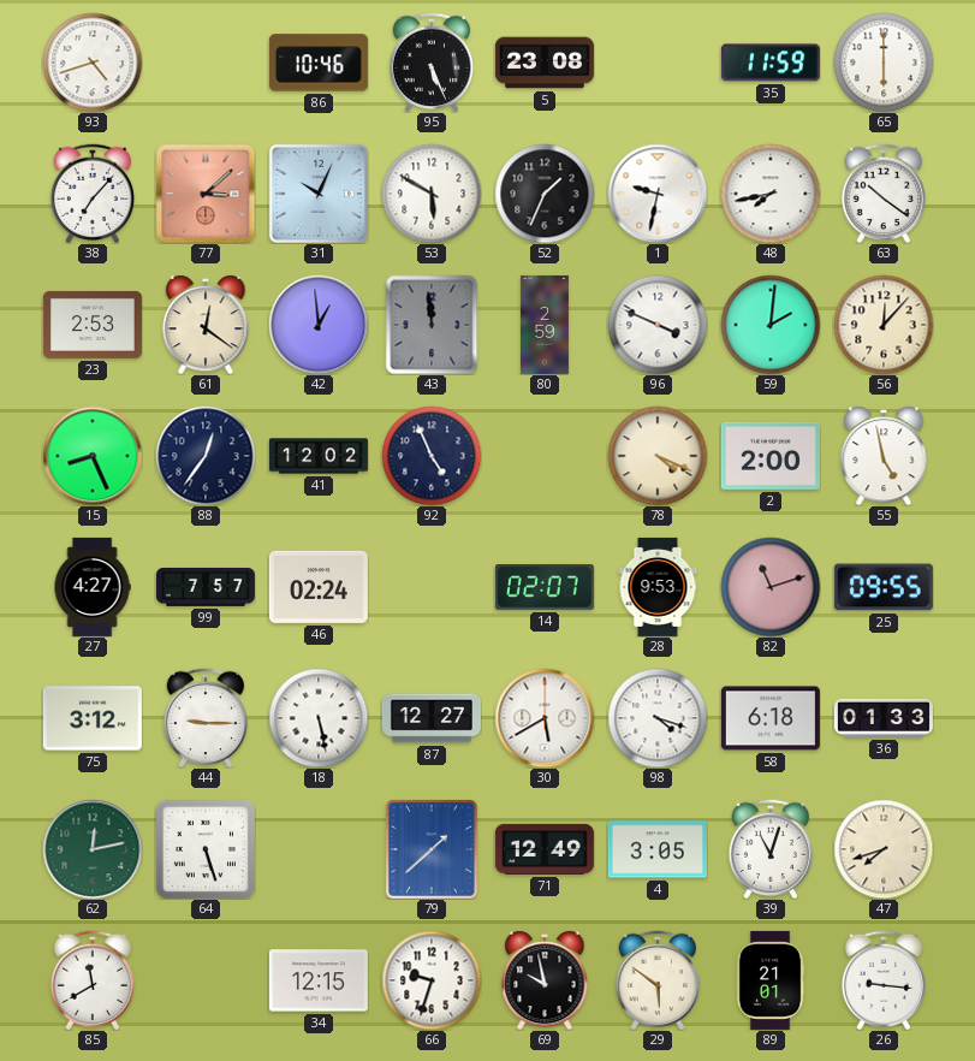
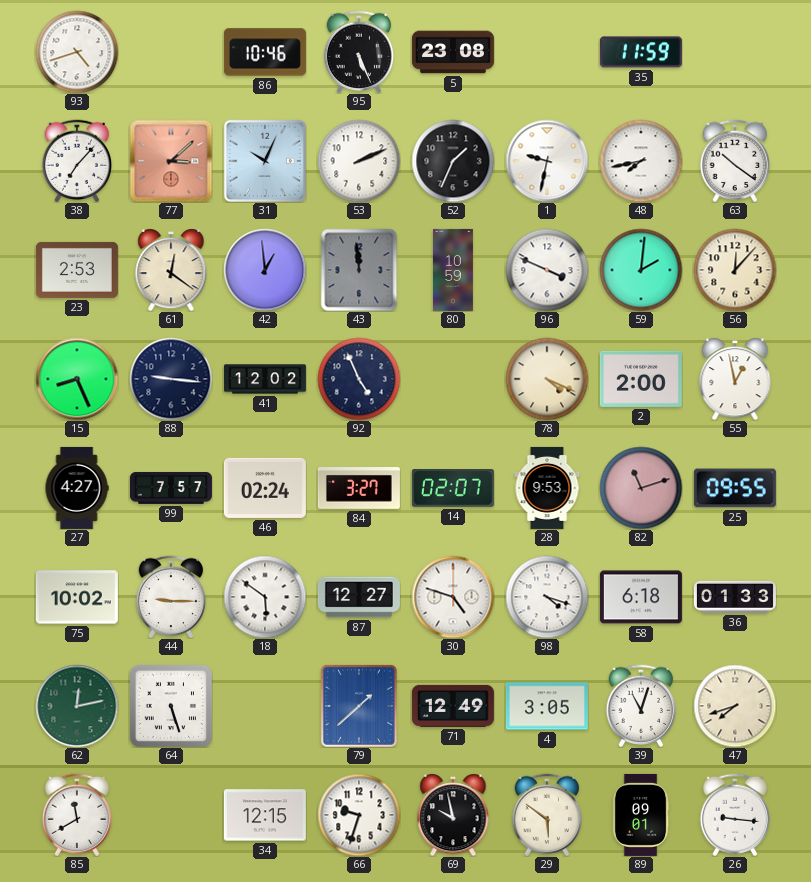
65: 6:00 -> none (884, 63)
53: 5:50 -> 2:11 (359, 161)
80: 2:59 -> 10:59 (453, 270)
88: 12:36 -> 9:16 (171, 379)
55: 4:58 -> 12:58 (735, 379)
84: none -> 3:27 (359, 489)
75: 3:12 -> 10:02 (77, 597)
18: 5:28 -> 5:51 (265, 597)
30: 5:40 -> 4:48 (453, 597)
89: 21:01 -> 09:01 (641, 815)
